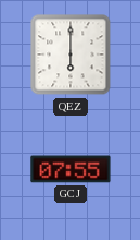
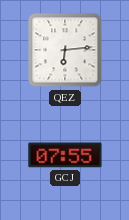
QEZ: 6:00 -> 6:14 (65, 50)
